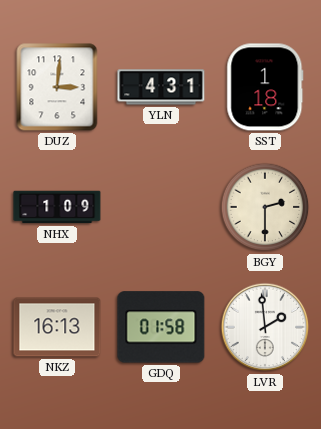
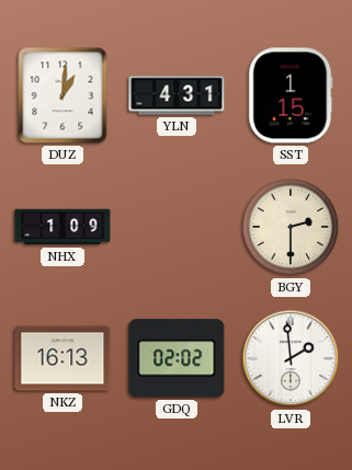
DUZ: 3:01 -> 1:01 (63, 95)
SST: 1:18 -> 1:15 (291, 95)
GDQ: 01:58 -> 02:02 (177, 358)
